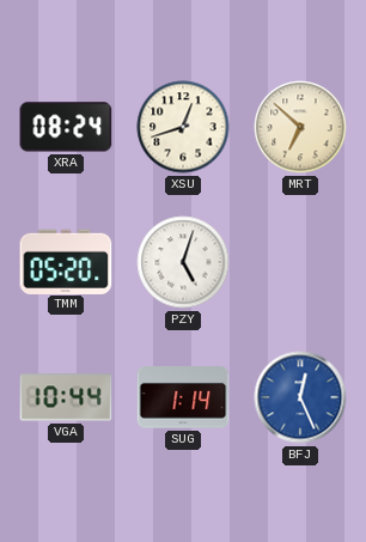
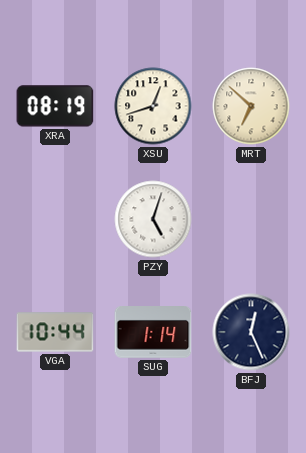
XRA: 08:24 -> 08:19 (55, 106)
TMM: 05:20 -> none (66, 261)
BFJ dial: blue -> navy (251, 332)
